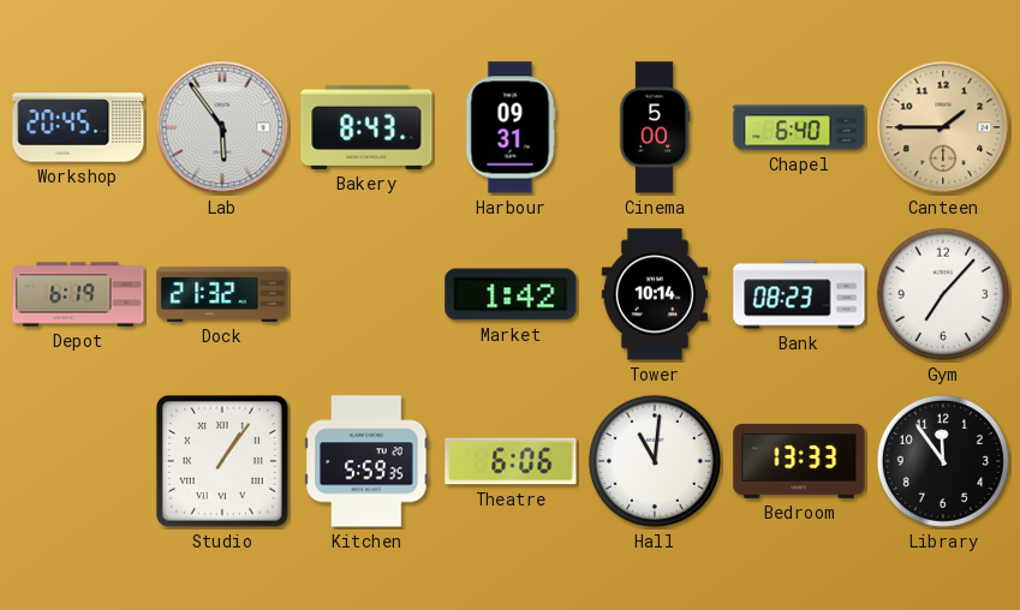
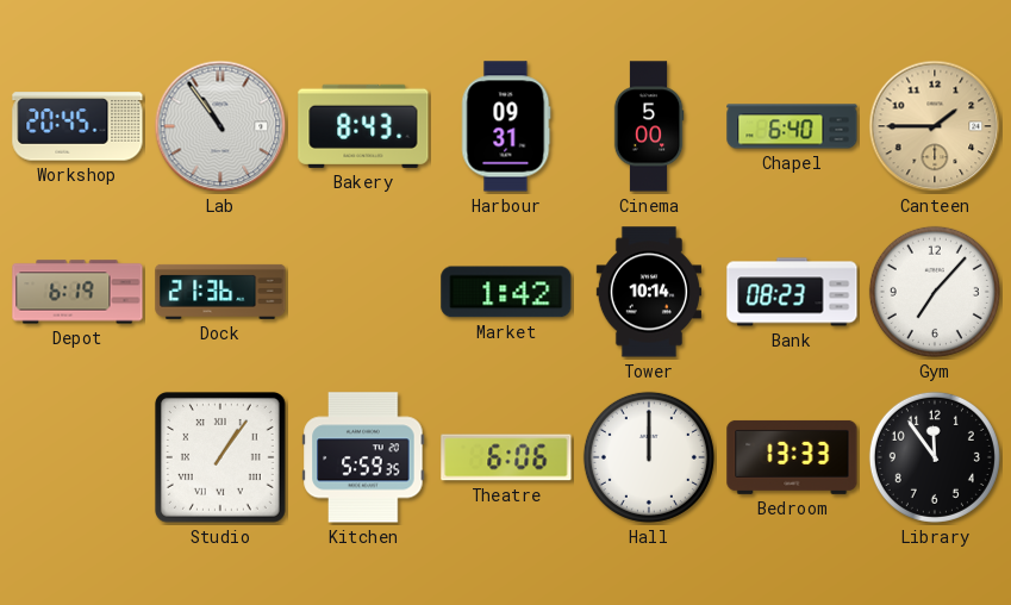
Lab: 5:54 -> 10:54 (220, 126)
Dock: 21:32 -> 21:36 (220, 292)
Hall: 11:01 -> 12:00 (649, 457)
